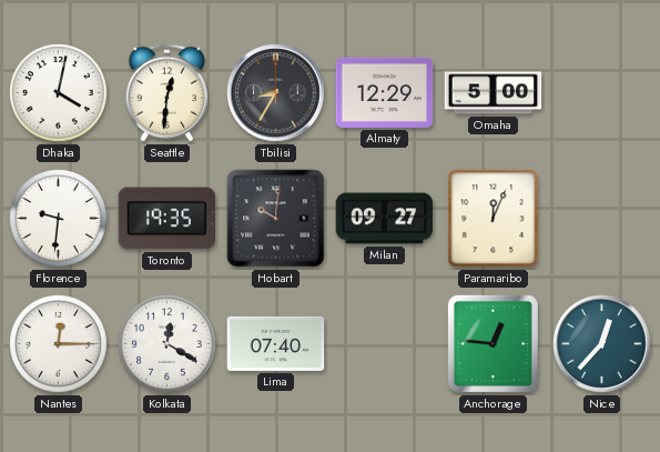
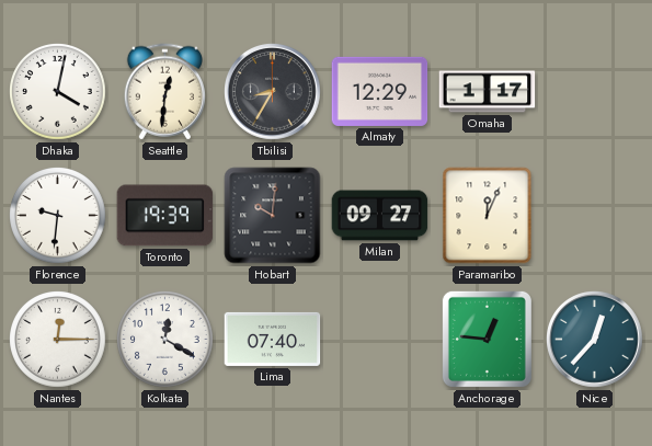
Omaha: 5:00 -> 1:17 (488, 92)
Toronto: 19:35 -> 19:39 (165, 216)
